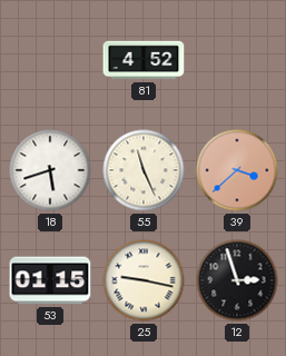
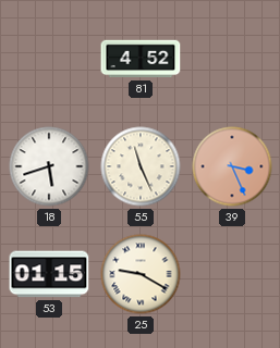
39: 3:38 -> 3:26 (232, 166)
25: 9:17 -> 9:20 (141, 274)
12: 2:57 -> none (237, 280)
